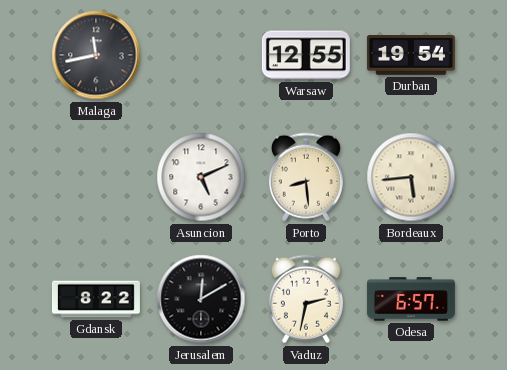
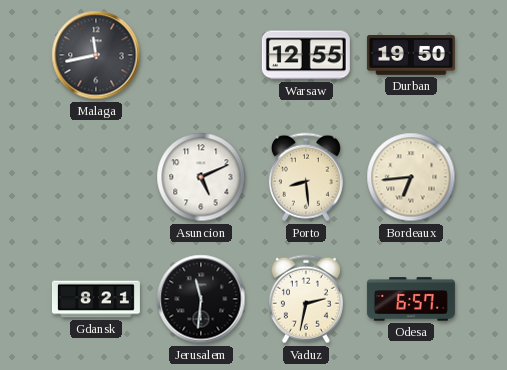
Durban: 19:54 -> 19:50 (411, 55)
Bordeaux: 5:44 -> 6:44 (411, 177)
Gdansk: 8:22 -> 8:21 (96, 299)
Jerusalem: 12:10 -> 11:31 (201, 299)
